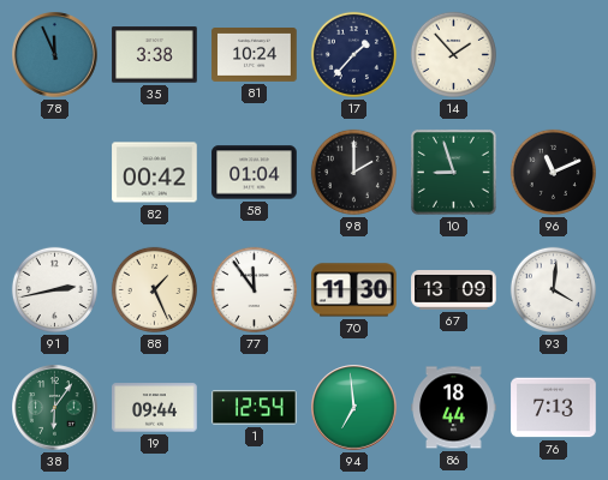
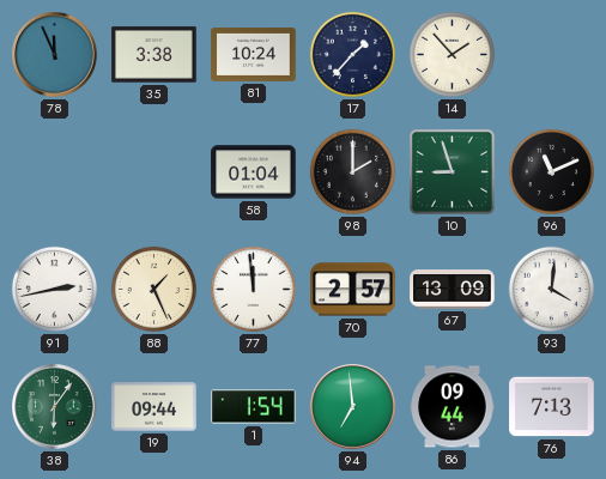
82: 00:42 -> none (155, 173)
77: 11:54 -> 11:59 (253, 289)
70: 11:30 -> 2:57 (353, 290)
1: 12:54 -> 1:54 (254, 407)
86: 18:44 -> 09:44 (453, 407)
